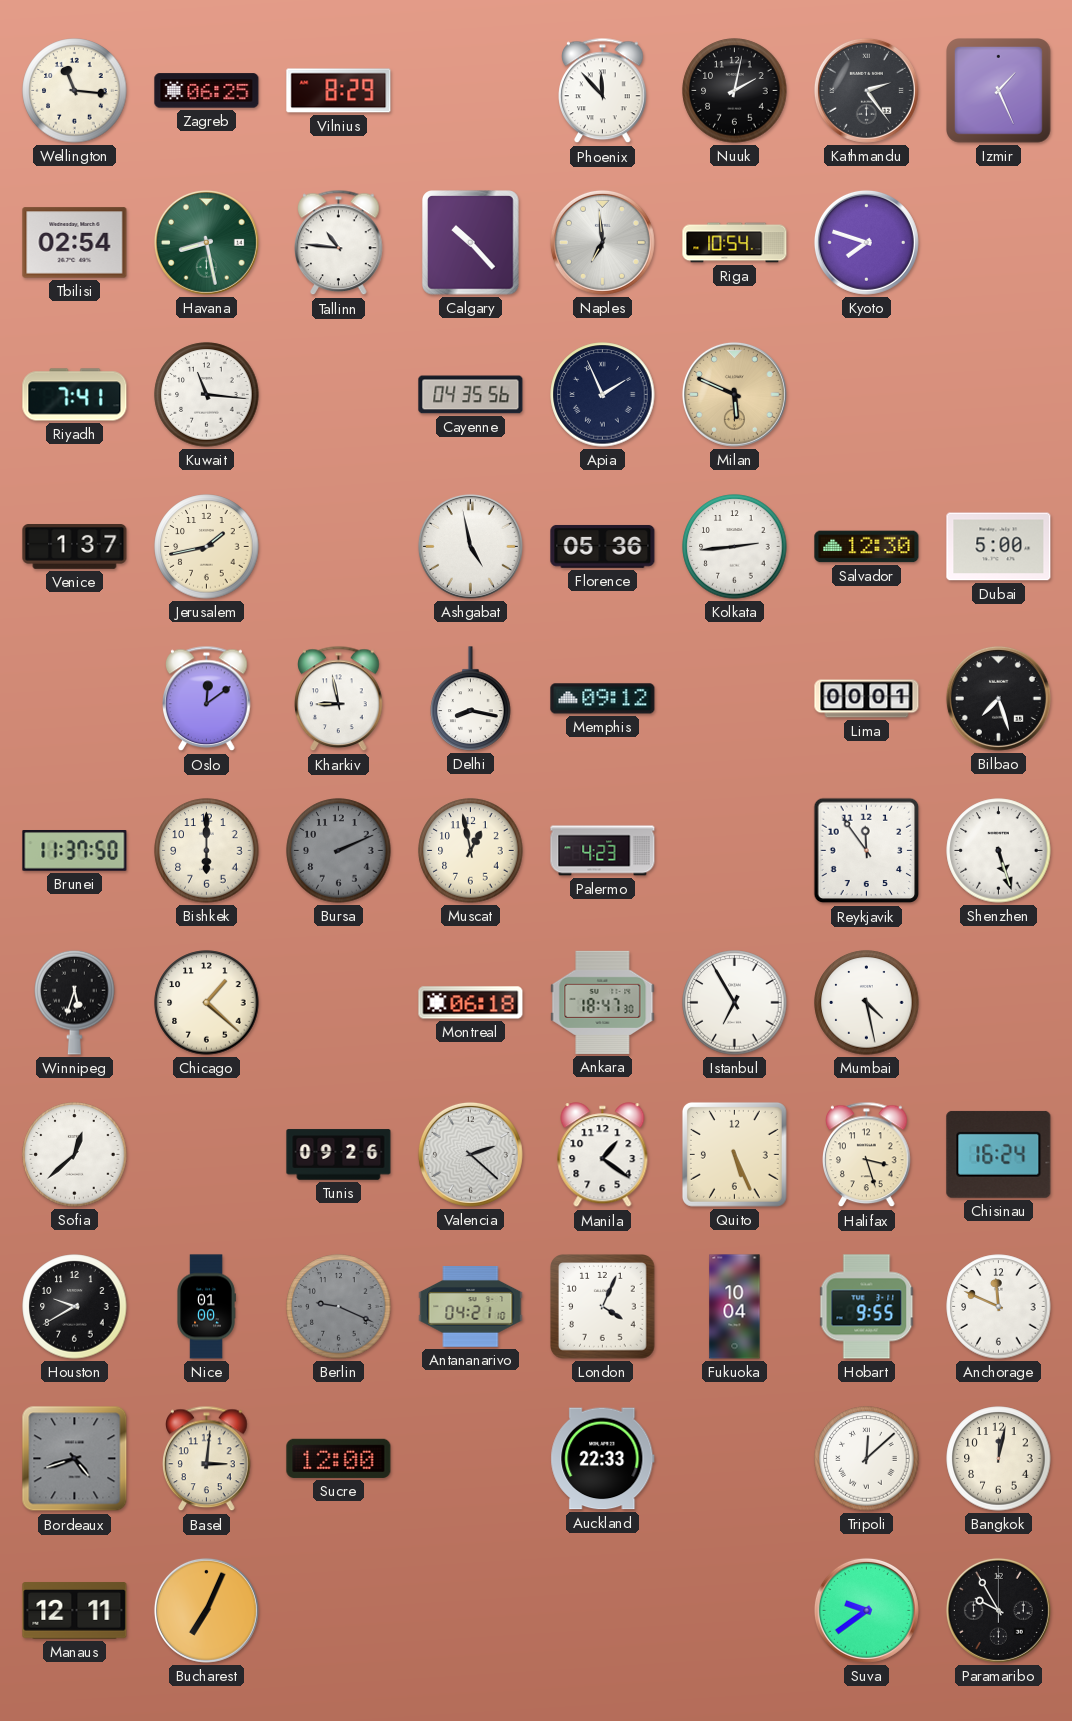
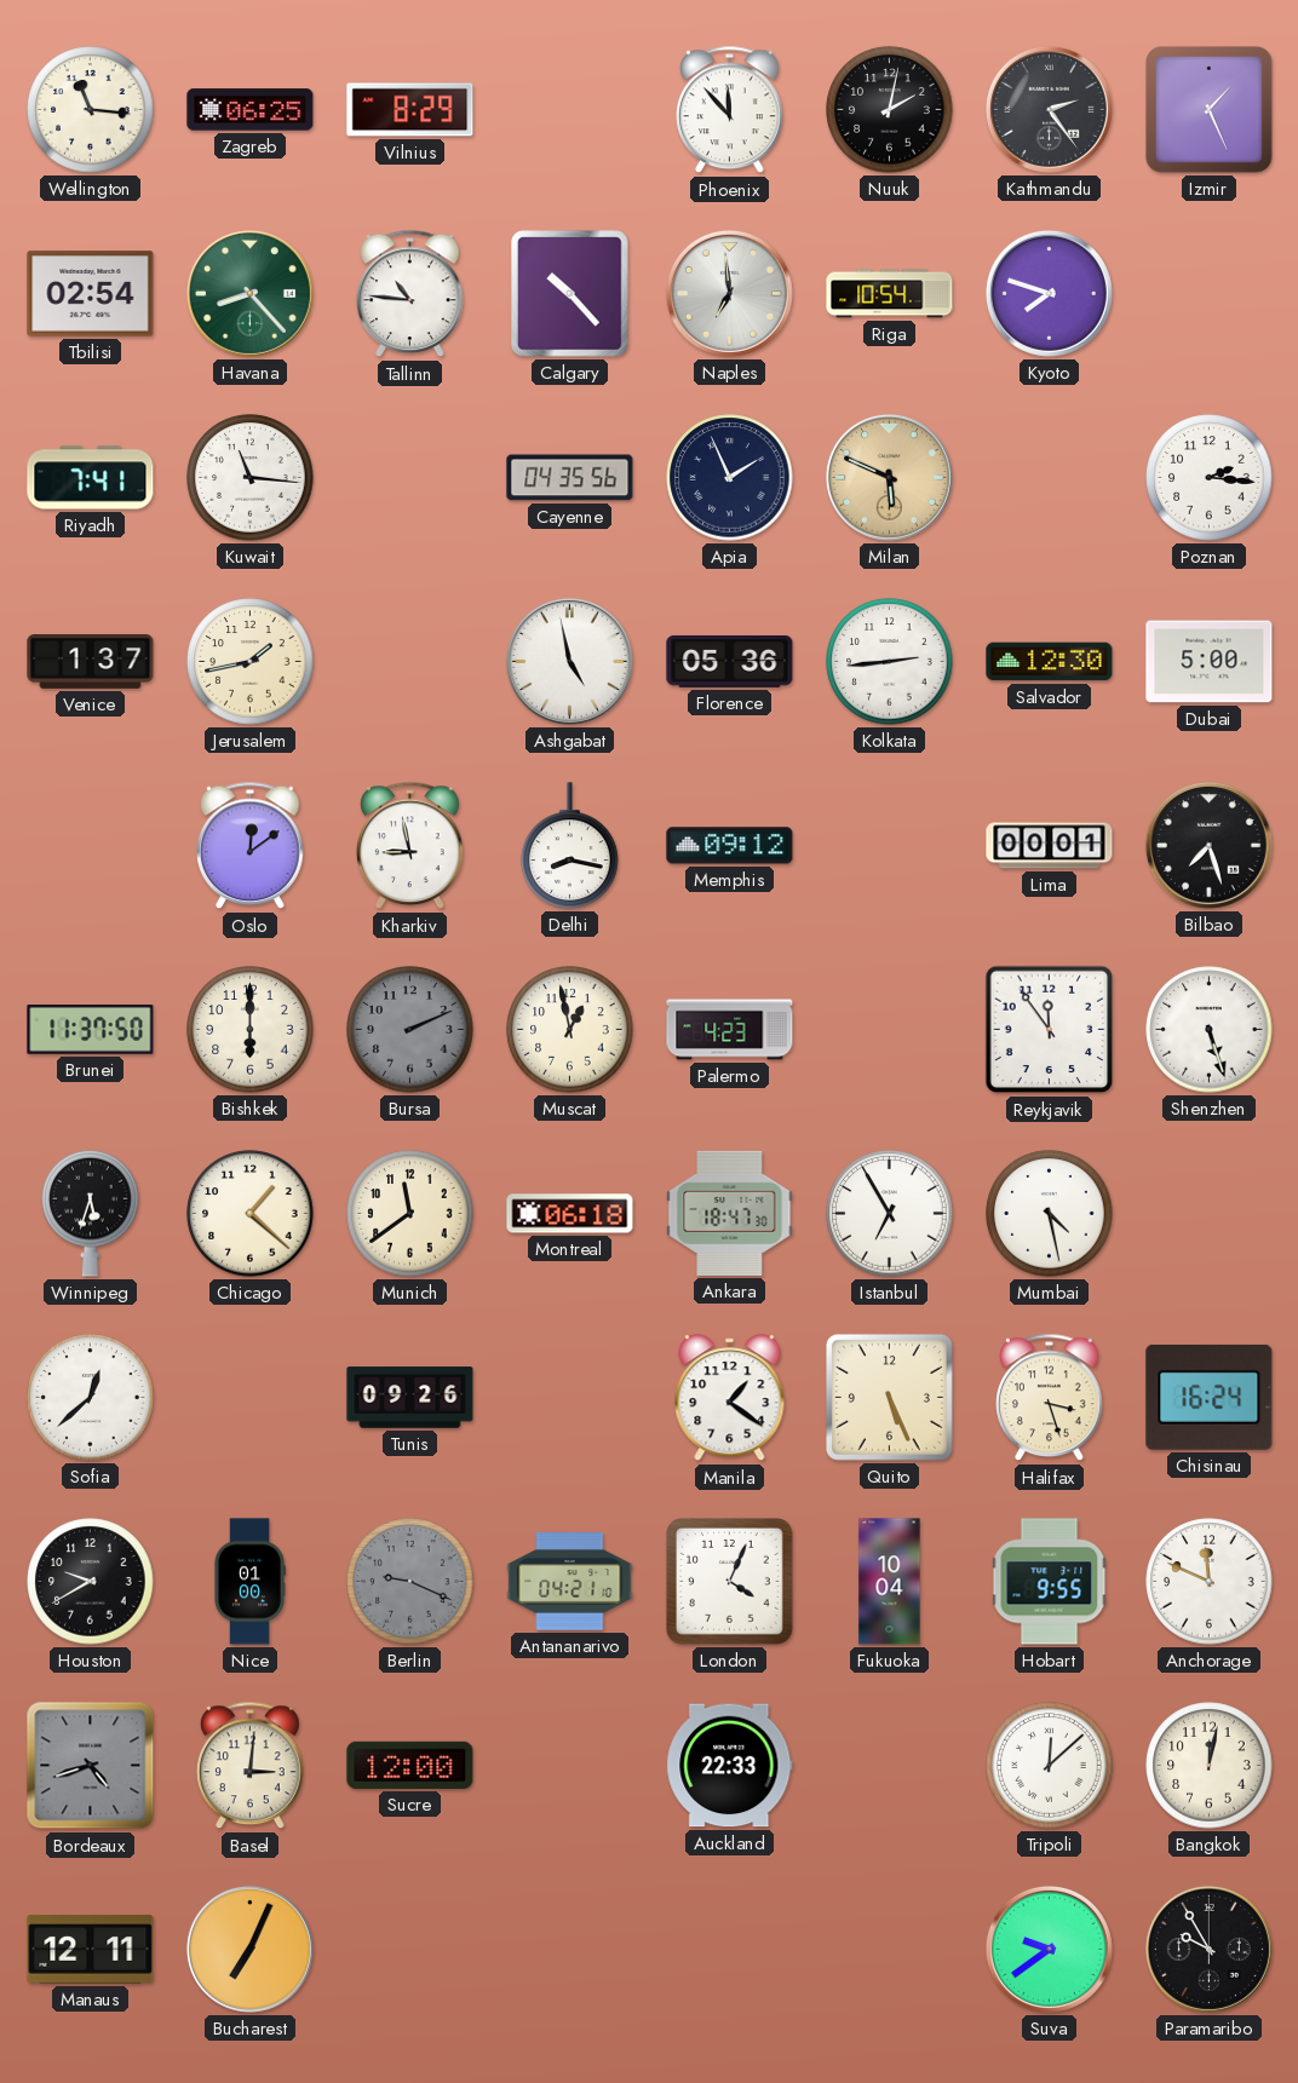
Havana: 8:28 -> 8:23 (249, 293)
Poznan: none -> 2:16 (1210, 478)
Munich: none -> 11:39 (410, 1214)
Valencia: 2:22 -> none (470, 1154)
